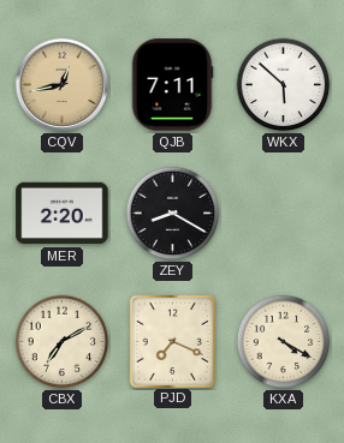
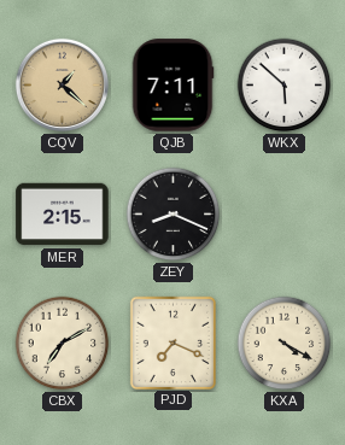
CQV: 12:43 -> 1:22 (62, 84)
MER: 2:20 -> 2:15 (63, 215)
ZEY: 8:20 -> 8:19 (174, 215)
